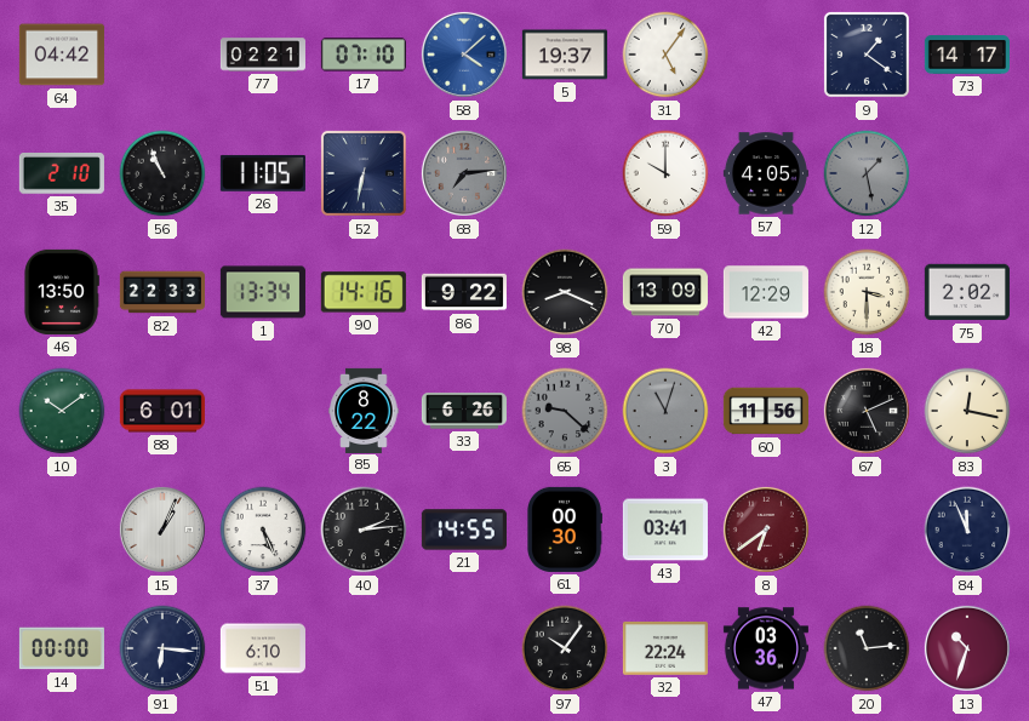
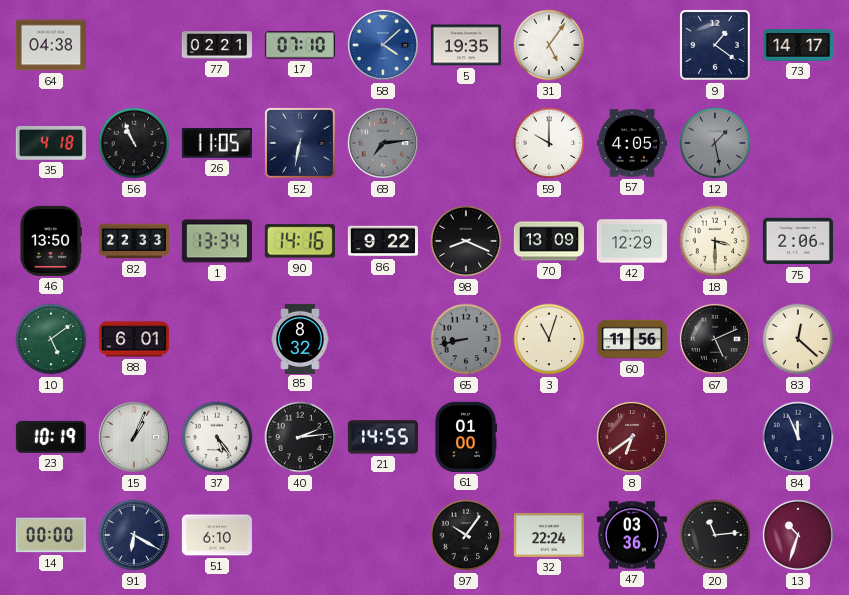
64: 04:42 -> 04:38 (51, 45)
5: 19:37 -> 19:35 (466, 45)
35: 2:10 -> 4:18 (51, 144)
75: 2:02 -> 2:06 (798, 241)
10: 10:09 -> 5:09 (51, 339)
85: 8:22 -> 8:32 (300, 338)
33: 6:26 -> none (464, 411)
65: 9:22 -> 8:43 (466, 339)
3 dial: grey -> cream (549, 339)
83: 12:17 -> 12:22 (798, 339)
23: none -> 10:19 (51, 437)
37: 5:26 -> 5:24 (217, 437)
61: 00:30 -> 01:00 (466, 437)
43: 03:41 -> none (665, 530)
91: 6:16 -> 6:20 (134, 535)
